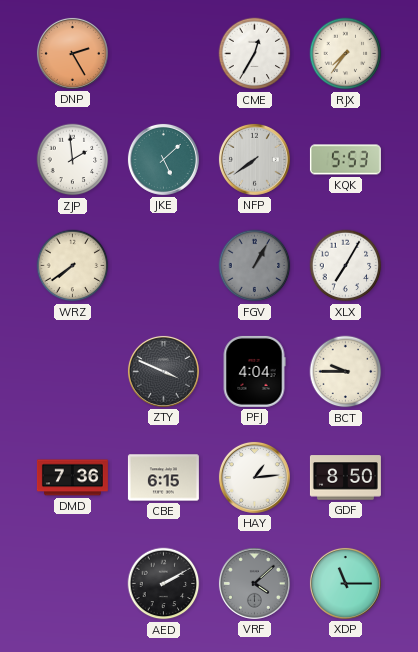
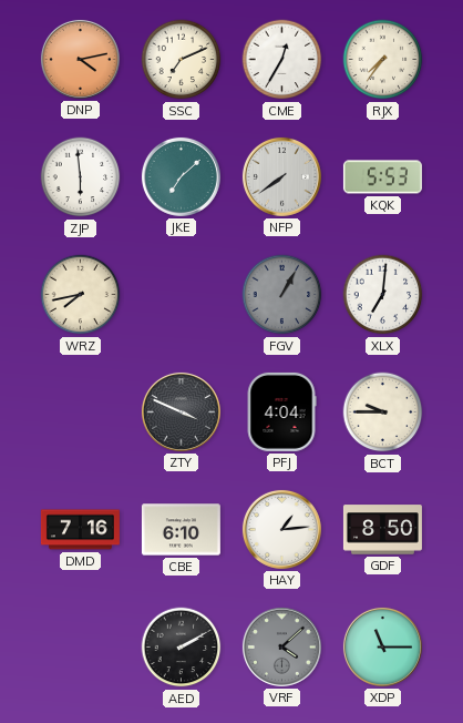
DNP: 2:25 -> 4:13 (80, 59)
SSC: none -> 7:11 (182, 60)
ZJP: 1:59 -> 5:59 (81, 177)
JKE: 5:08 -> 7:08 (181, 176)
WRZ: 7:39 -> 7:43 (81, 295)
XLX: 7:05 -> 7:01 (383, 295)
DMD: 7:36 -> 7:16 (80, 530)
CBE: 6:15 -> 6:10 (181, 530)
